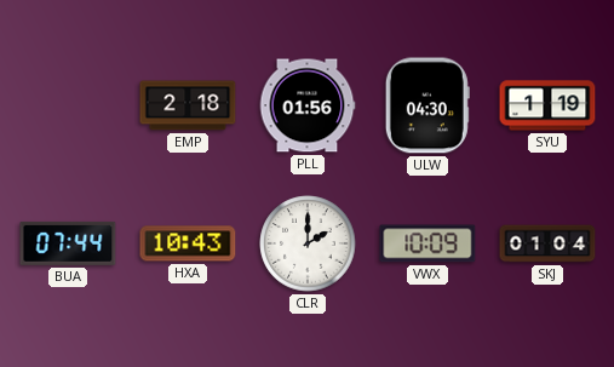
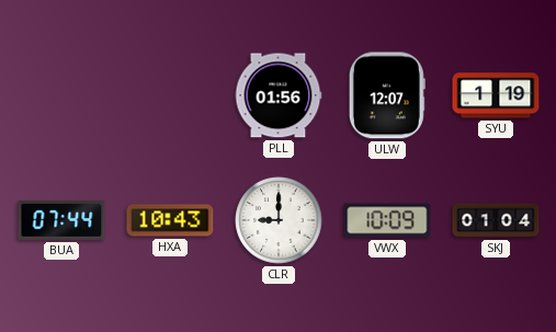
EMP: 2:18 -> none (188, 105)
ULW: 04:30 -> 12:07 (387, 95)
CLR: 2:00 -> 9:00 (279, 220)
